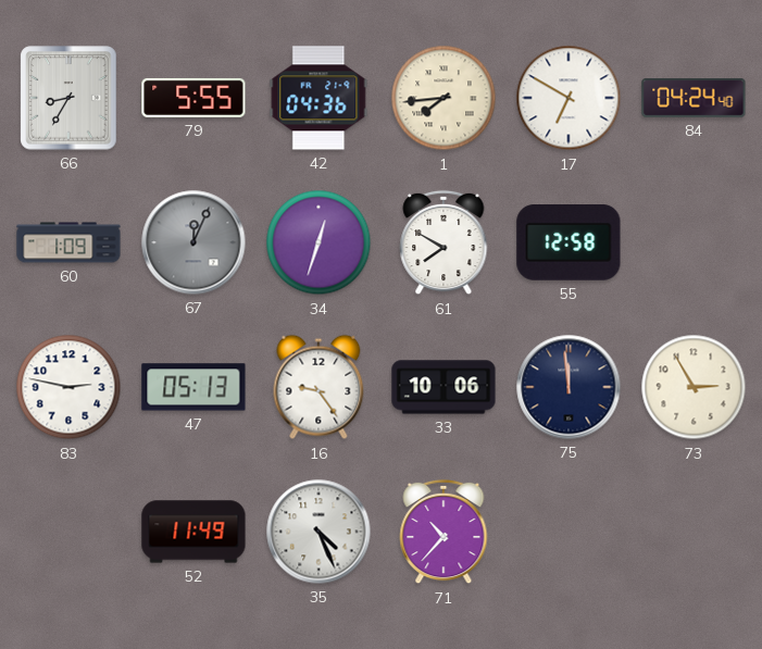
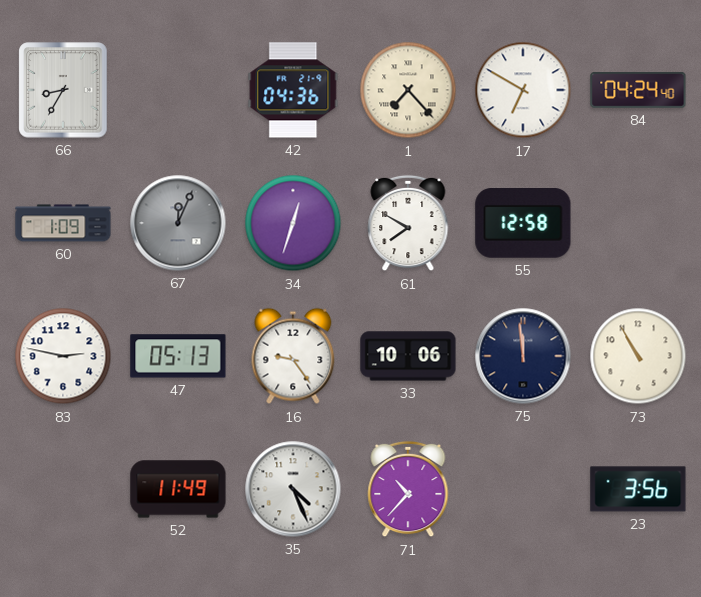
79: 5:55 -> none (193, 98)
1: 7:44 -> 7:23 (408, 90)
73: 2:55 -> 10:55 (638, 356)
23: none -> 3:56 (638, 489)
